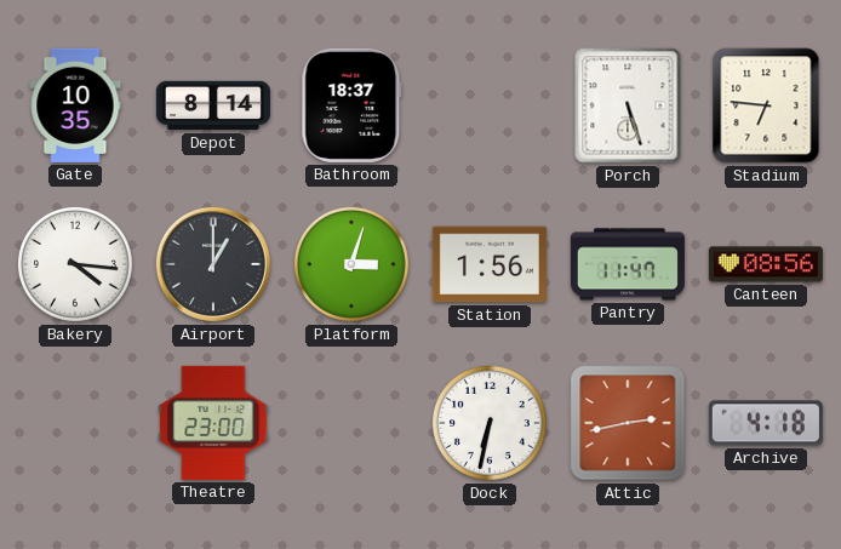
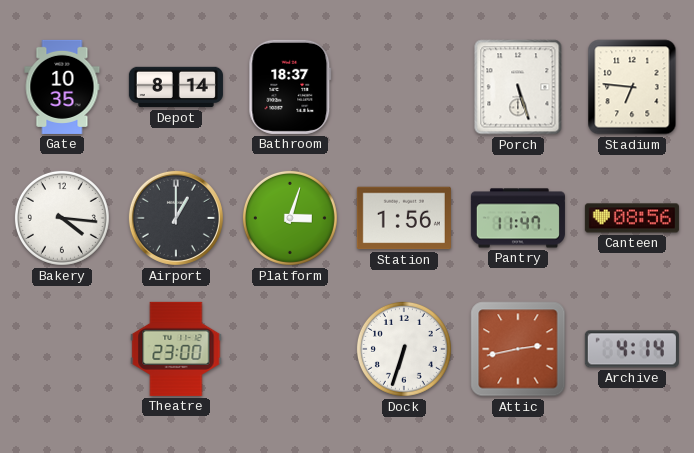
Dock: 6:32 -> 6:33 (404, 349)
Archive: 4:18 -> 4:14 (632, 349)
